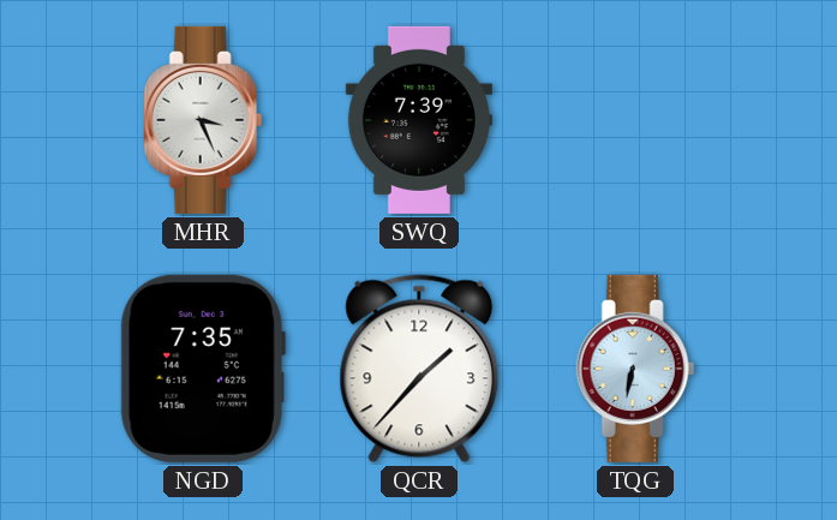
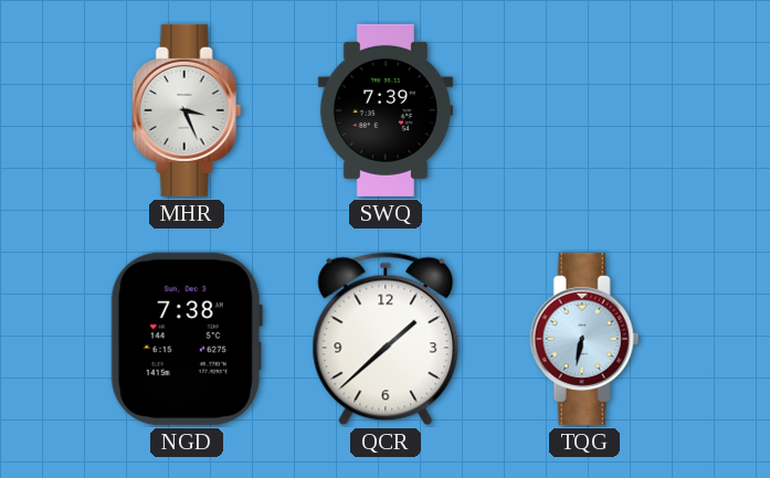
NGD: 7:35 -> 7:38 (187, 339)
QCR: 1:37 -> 1:38 (386, 339)
